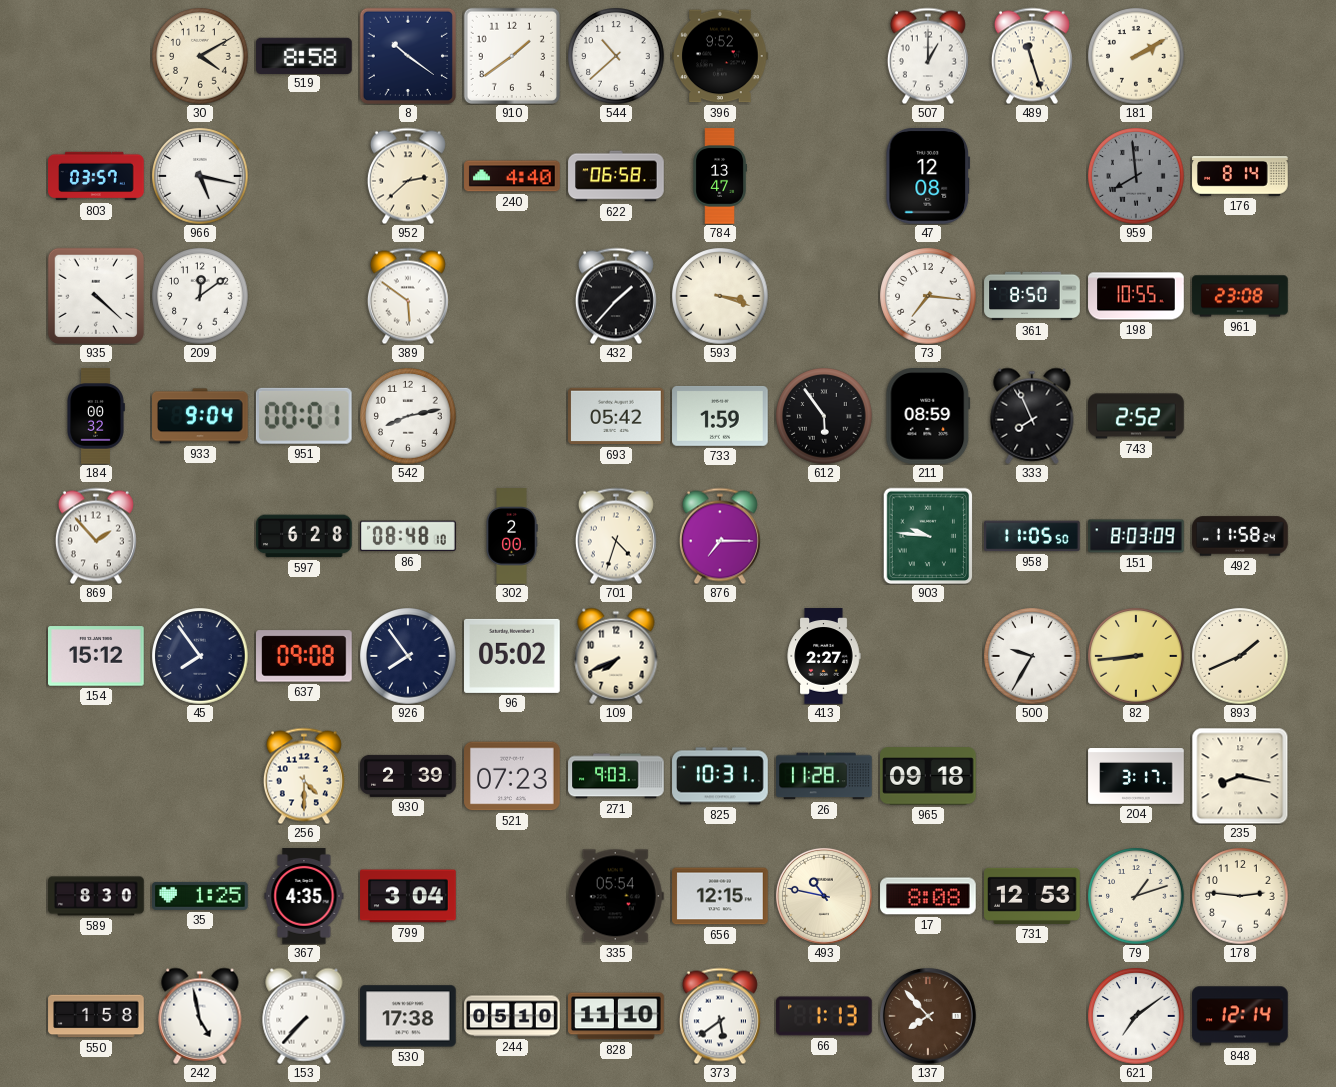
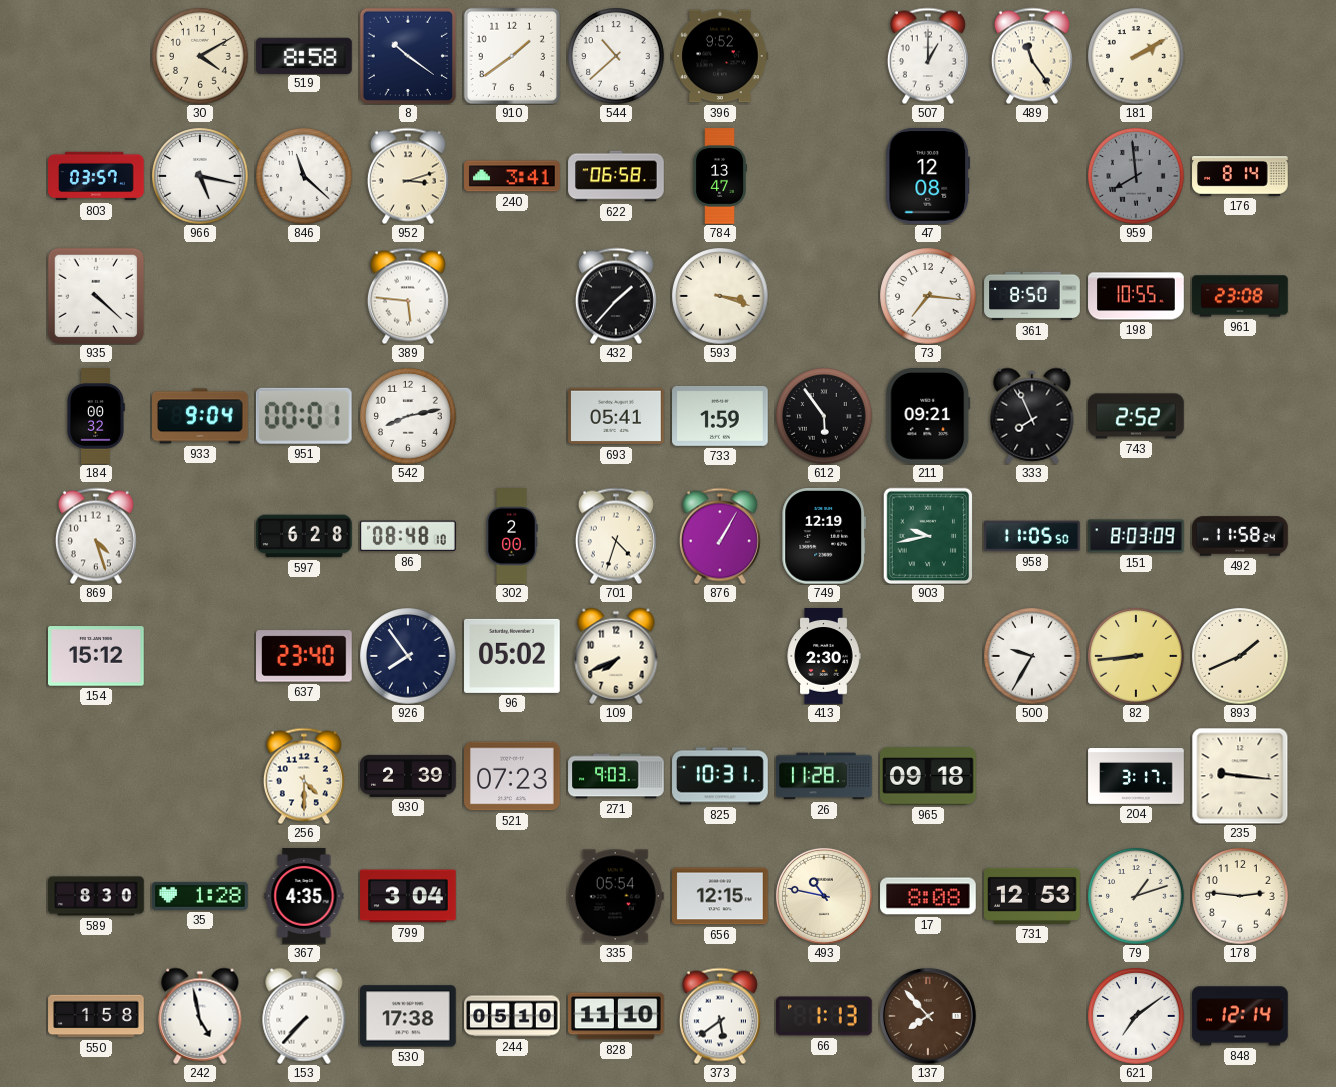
489: 11:27 -> 11:24 (1032, 56)
846: none -> 11:22 (304, 176)
952: 2:38 -> 3:12 (408, 176)
240: 4:40 -> 3:41 (512, 176)
209: 12:09 -> none (200, 296)
389: 5:51 -> 5:46 (408, 296)
693: 05:42 -> 05:41 (616, 416)
211: 08:59 -> 09:21 (928, 416)
869: 1:53 -> 4:27 (96, 536)
876: 7:15 -> 1:05 (720, 536)
749: none -> 12:19 (824, 537)
903: 9:46 -> 9:43 (928, 536)
45: 7:54 -> none (200, 656)
637: 09:08 -> 23:40 (305, 656)
413: 2:27 -> 2:30 (824, 656)
235: 8:17 -> 9:16 (1240, 776)
35: 1:25 -> 1:28 (200, 896)
